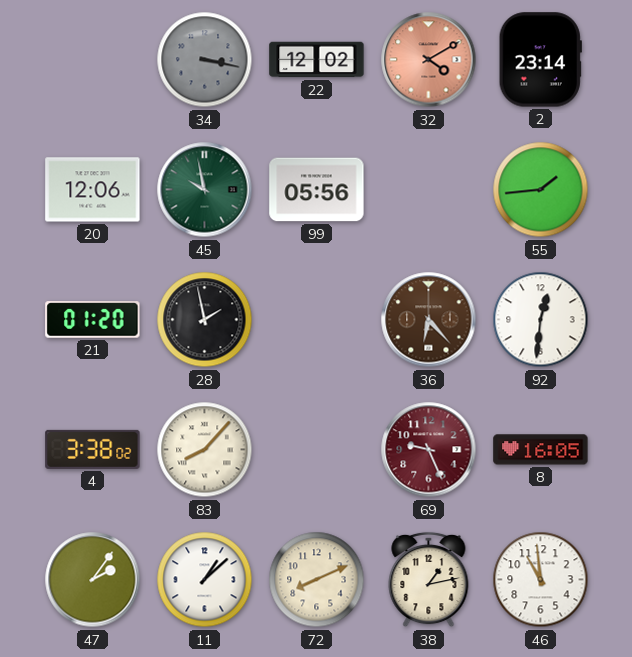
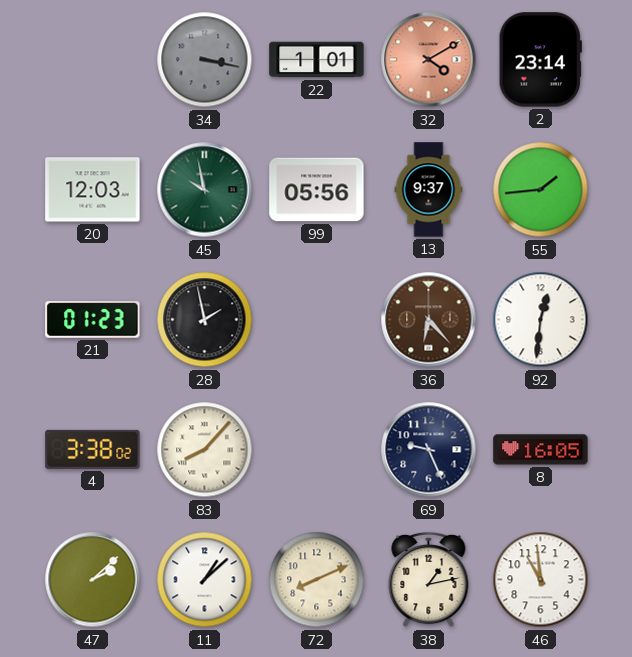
22: 12:02 -> 1:01 (317, 60)
20: 12:06 -> 12:03 (93, 190)
13: none -> 9:37 (429, 190)
21: 01:20 -> 01:23 (93, 320)
69 dial: burgundy -> navy (429, 450)
47: 2:06 -> 2:08 (93, 580)
